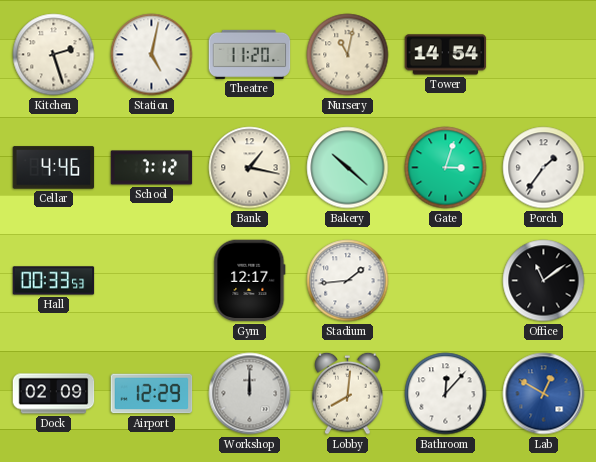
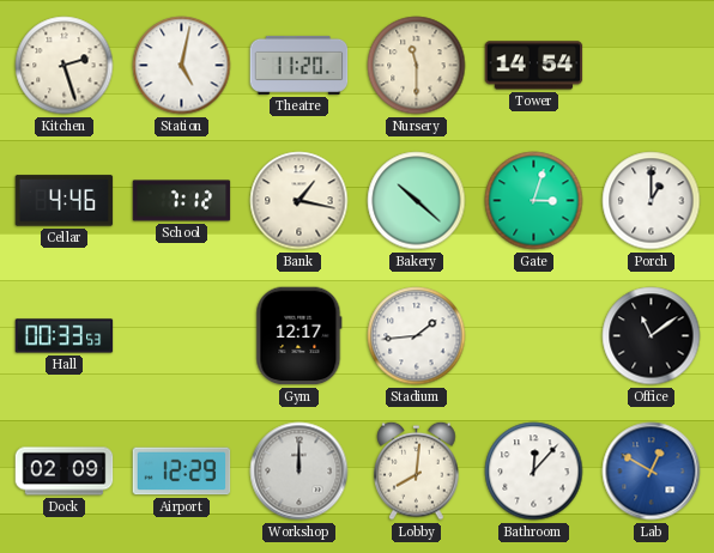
Nursery: 11:02 -> 11:30 (417, 66)
Porch: 1:36 -> 1:00 (652, 201)
